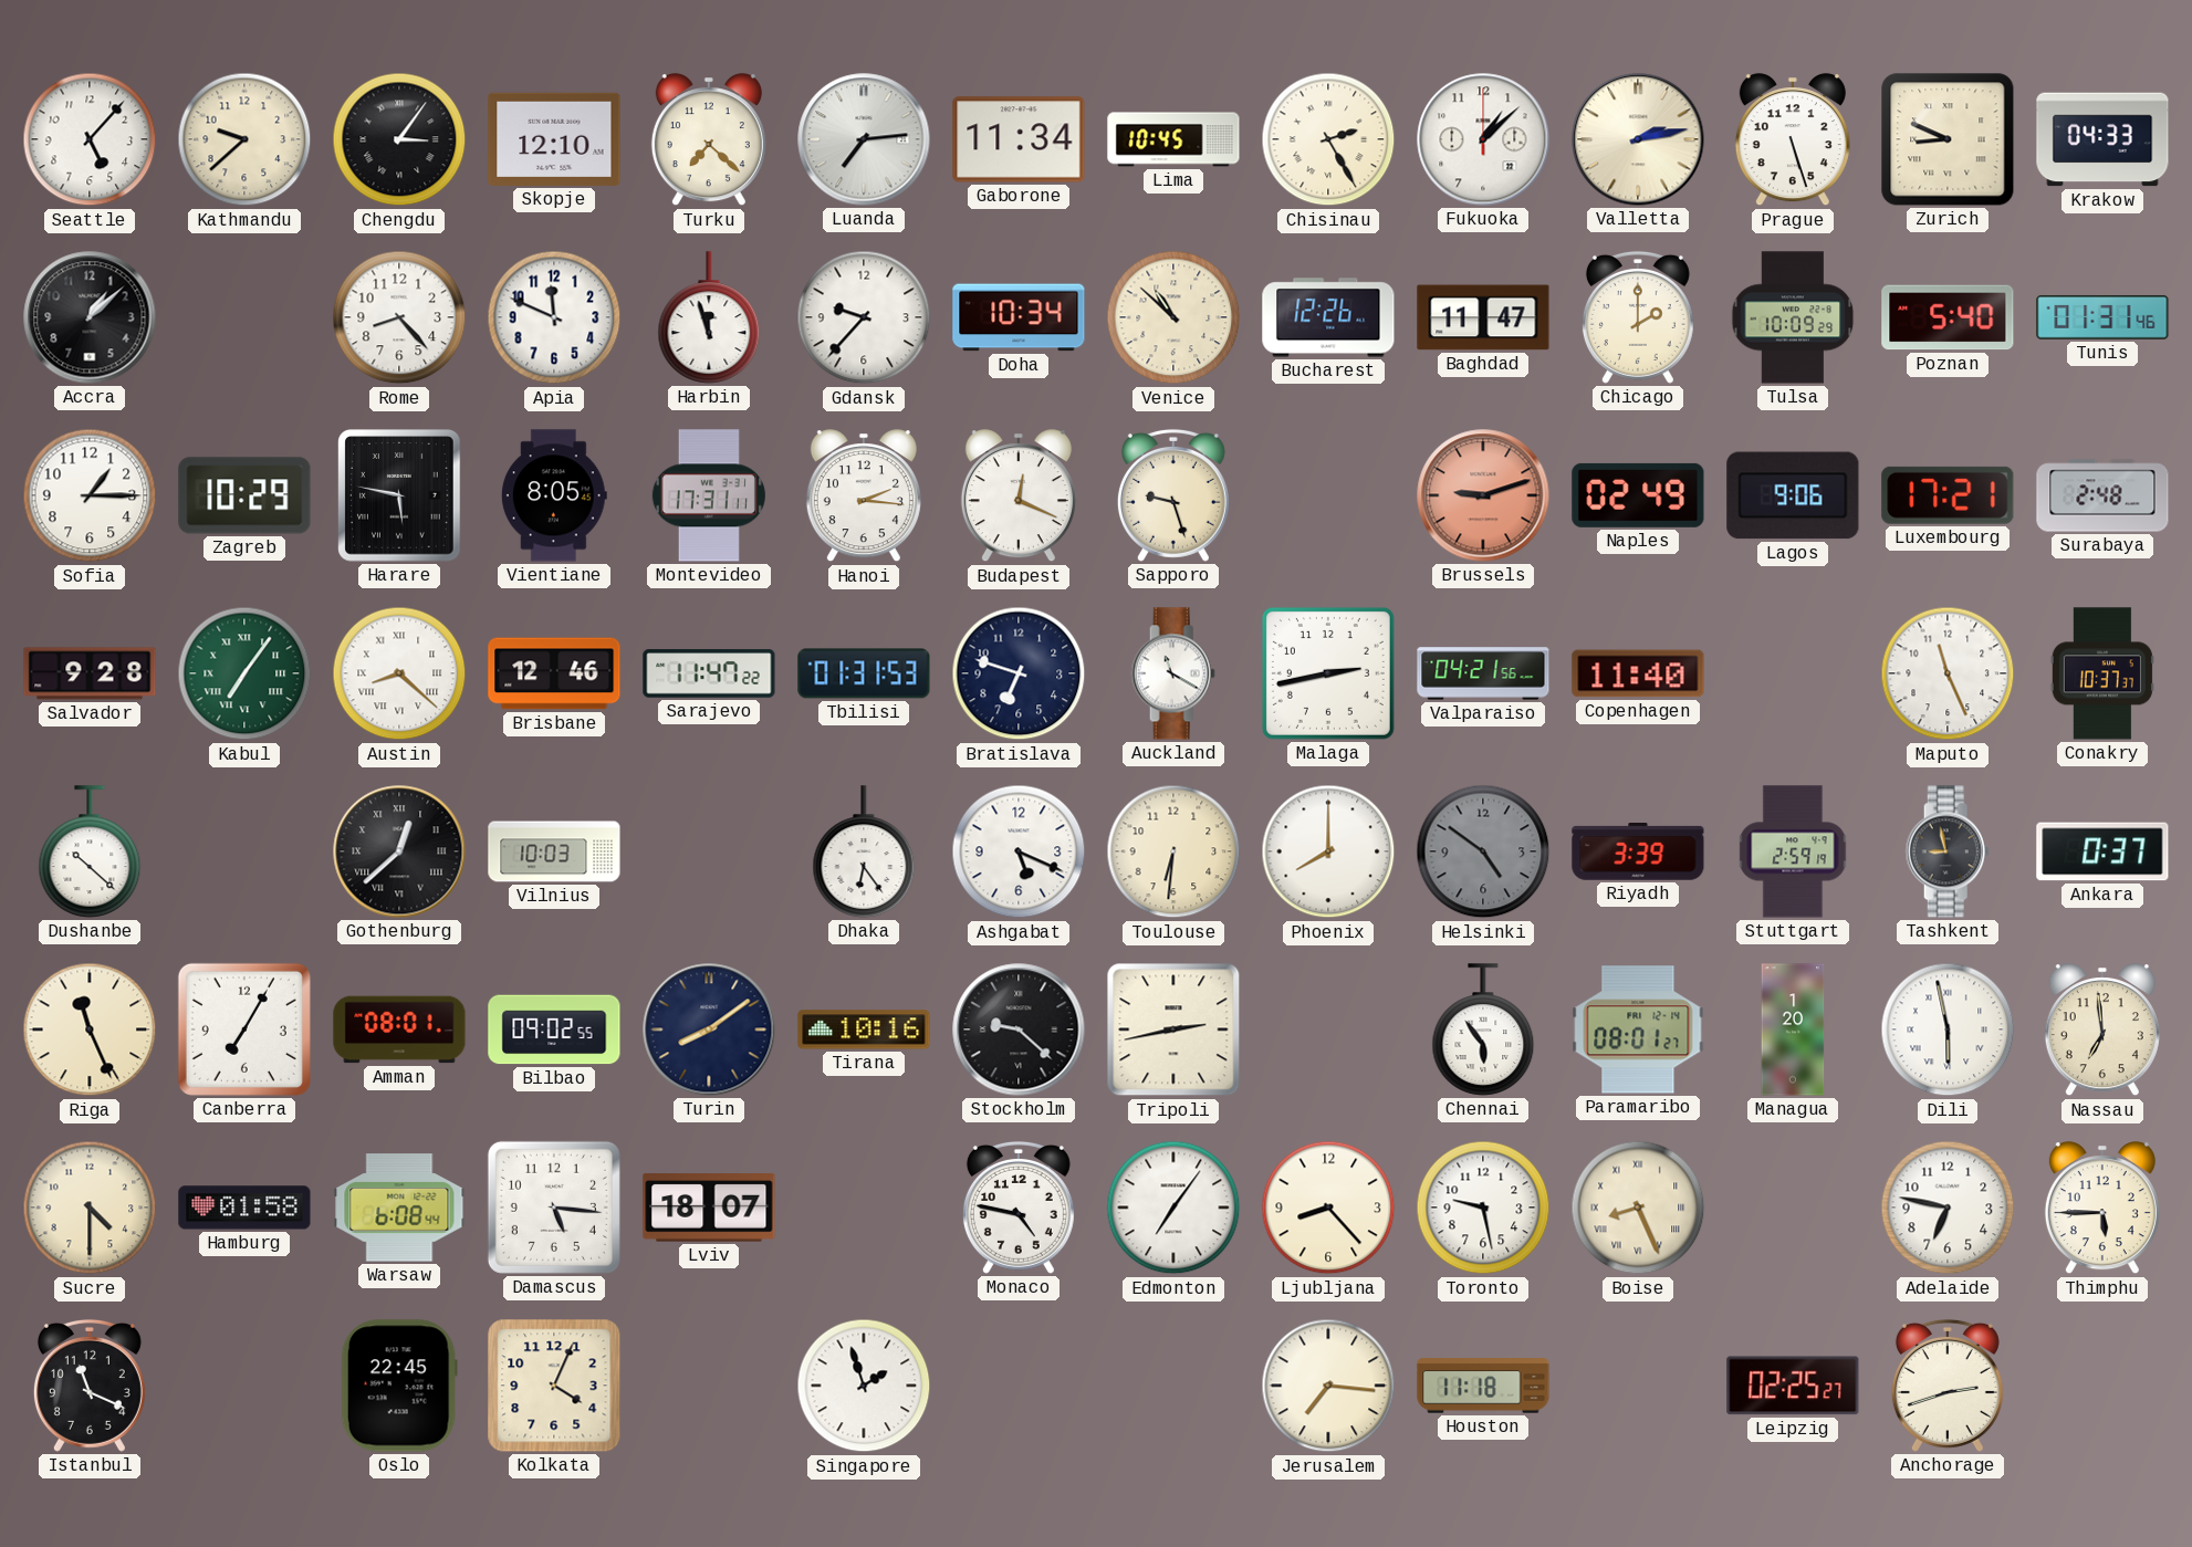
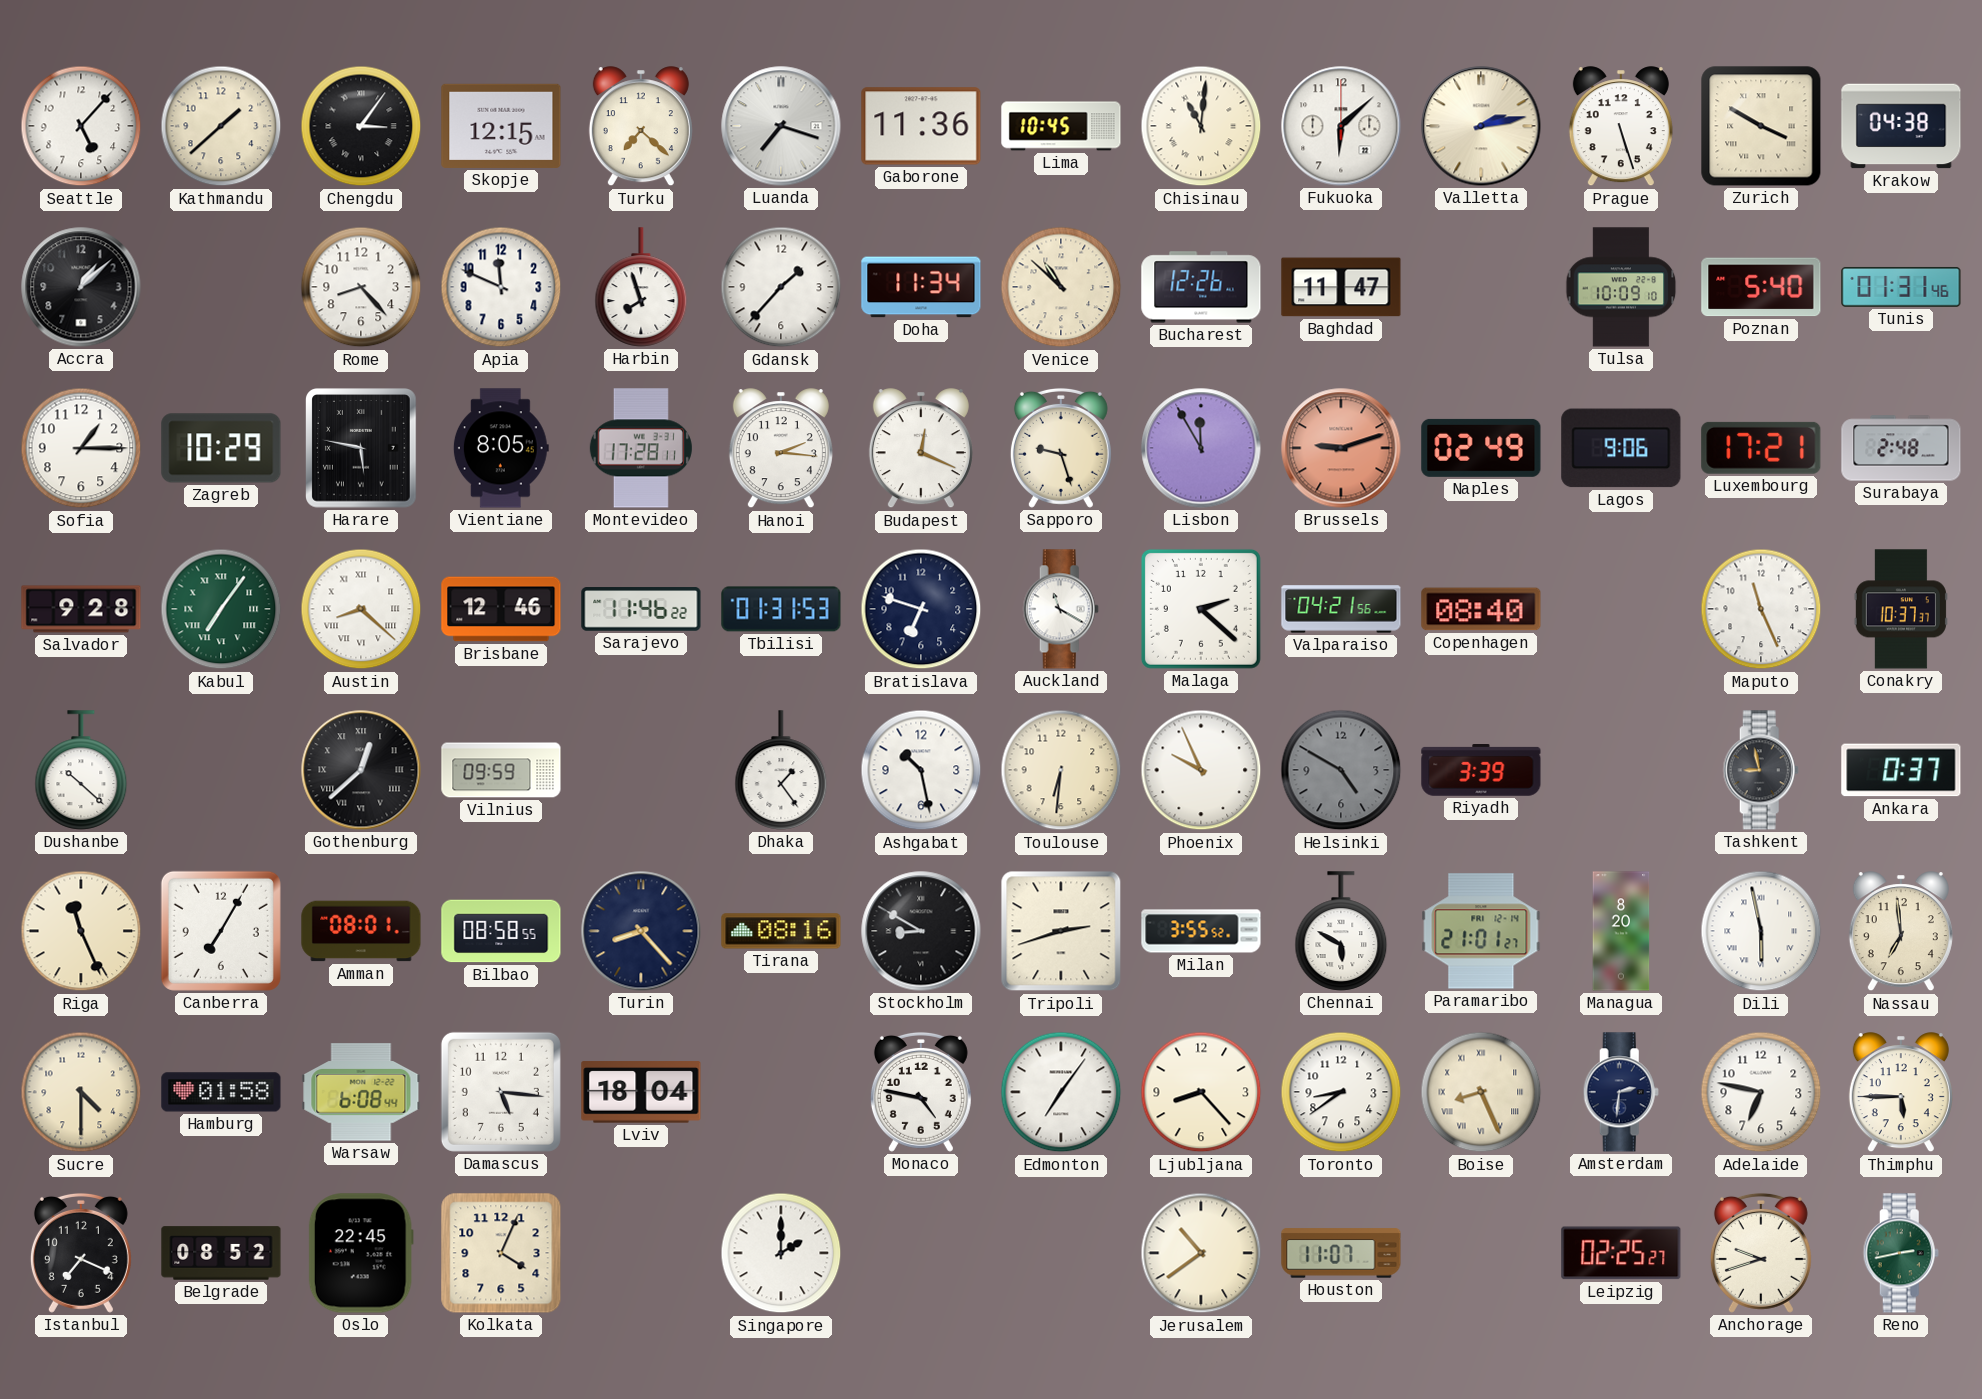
Kathmandu: 9:38 -> 1:38 (221, 126)
Skopje: 12:10 -> 12:15 (501, 126)
Luanda: 7:14 -> 7:18 (781, 126)
Gaborone: 11:34 -> 11:36 (921, 126)
Chisinau: 2:25 -> 11:01 (1201, 126)
Fukuoka: 1:08 -> 6:08 (1341, 126)
Zurich: 8:49 -> 3:50 (1761, 126)
Krakow: 04:33 -> 04:38 (1901, 126)
Harbin: 11:57 -> 7:57 (641, 287)
Gdansk: 9:37 -> 1:37 (781, 287)
Doha: 10:34 -> 11:34 (921, 287)
Chicago: 2:00 -> none (1638, 317)
Tulsa: 10:09:29 -> 10:09:10 (1621, 287)
Montevideo: 17:31 -> 17:28 (641, 448)
Lisbon: none -> 11:55 (1201, 448)
Sarajevo: 11:47 -> 11:46 (641, 609)
Malaga: 2:43 -> 2:22 (1201, 609)
Copenhagen: 11:40 -> 08:40 (1481, 609)
Vilnius: 10:03 -> 09:59 (501, 770)
Dhaka: 6:24 -> 1:24 (781, 770)
Ashgabat: 5:19 -> 10:28 (921, 770)
Phoenix: 8:00 -> 9:56 (1201, 770)
Helsinki: 4:51 -> 4:50 (1341, 770)
Stuttgart: 2:59 -> none (1793, 851)
Bilbao: 09:02 -> 08:58 (501, 931)
Turin: 8:09 -> 8:23 (641, 931)
Tirana: 10:16 -> 08:16 (781, 931)
Stockholm: 9:22 -> 8:50 (921, 931)
Tripoli: 2:43 -> 2:42 (1061, 931)
Milan: none -> 3:55 (1201, 931)
Chennai: 5:54 -> 5:50 (1341, 931)
Paramaribo: 08:01 -> 21:01 (1481, 931)
Managua: 1:20 -> 8:20 (1621, 931)
Lviv: 18:07 -> 18:04 (641, 1092)
Toronto: 9:28 -> 8:39 (1341, 1092)
Amsterdam: none -> 2:31 (1621, 1092)
Istanbul: 11:19 -> 7:19 (81, 1253)
Belgrade: none -> 08:52 (221, 1253)
Singapore: 1:57 -> 2:00 (781, 1253)
Jerusalem: 7:16 -> 10:39 (1201, 1253)
Houston: 11:18 -> 11:07 (1341, 1253)
Anchorage: 2:42 -> 9:42 (1761, 1253)
Reno: none -> 2:43 (1901, 1253)
